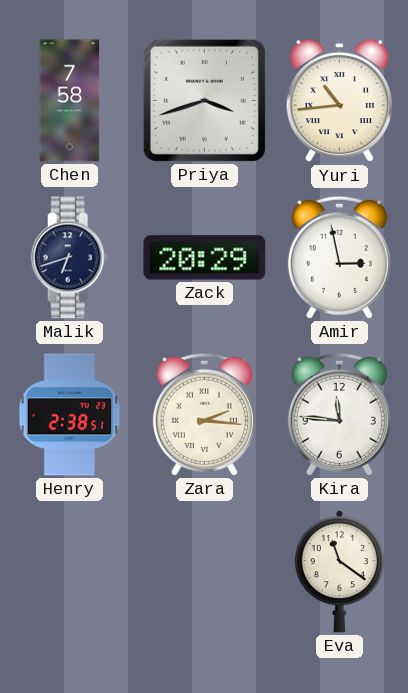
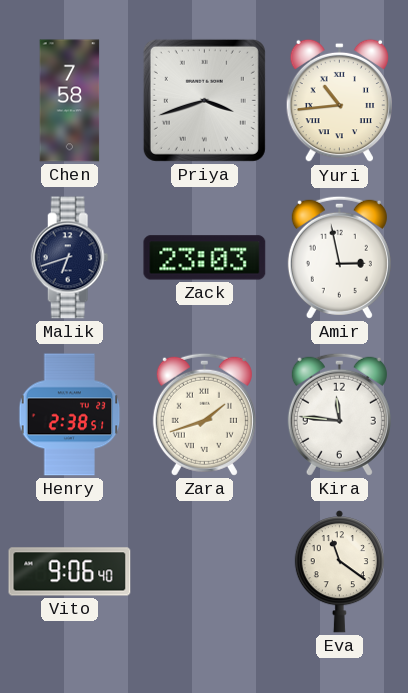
Zack: 20:29 -> 23:03 (205, 258)
Zara: 2:16 -> 1:42 (204, 414)
Vito: none -> 9:06 (70, 572)
